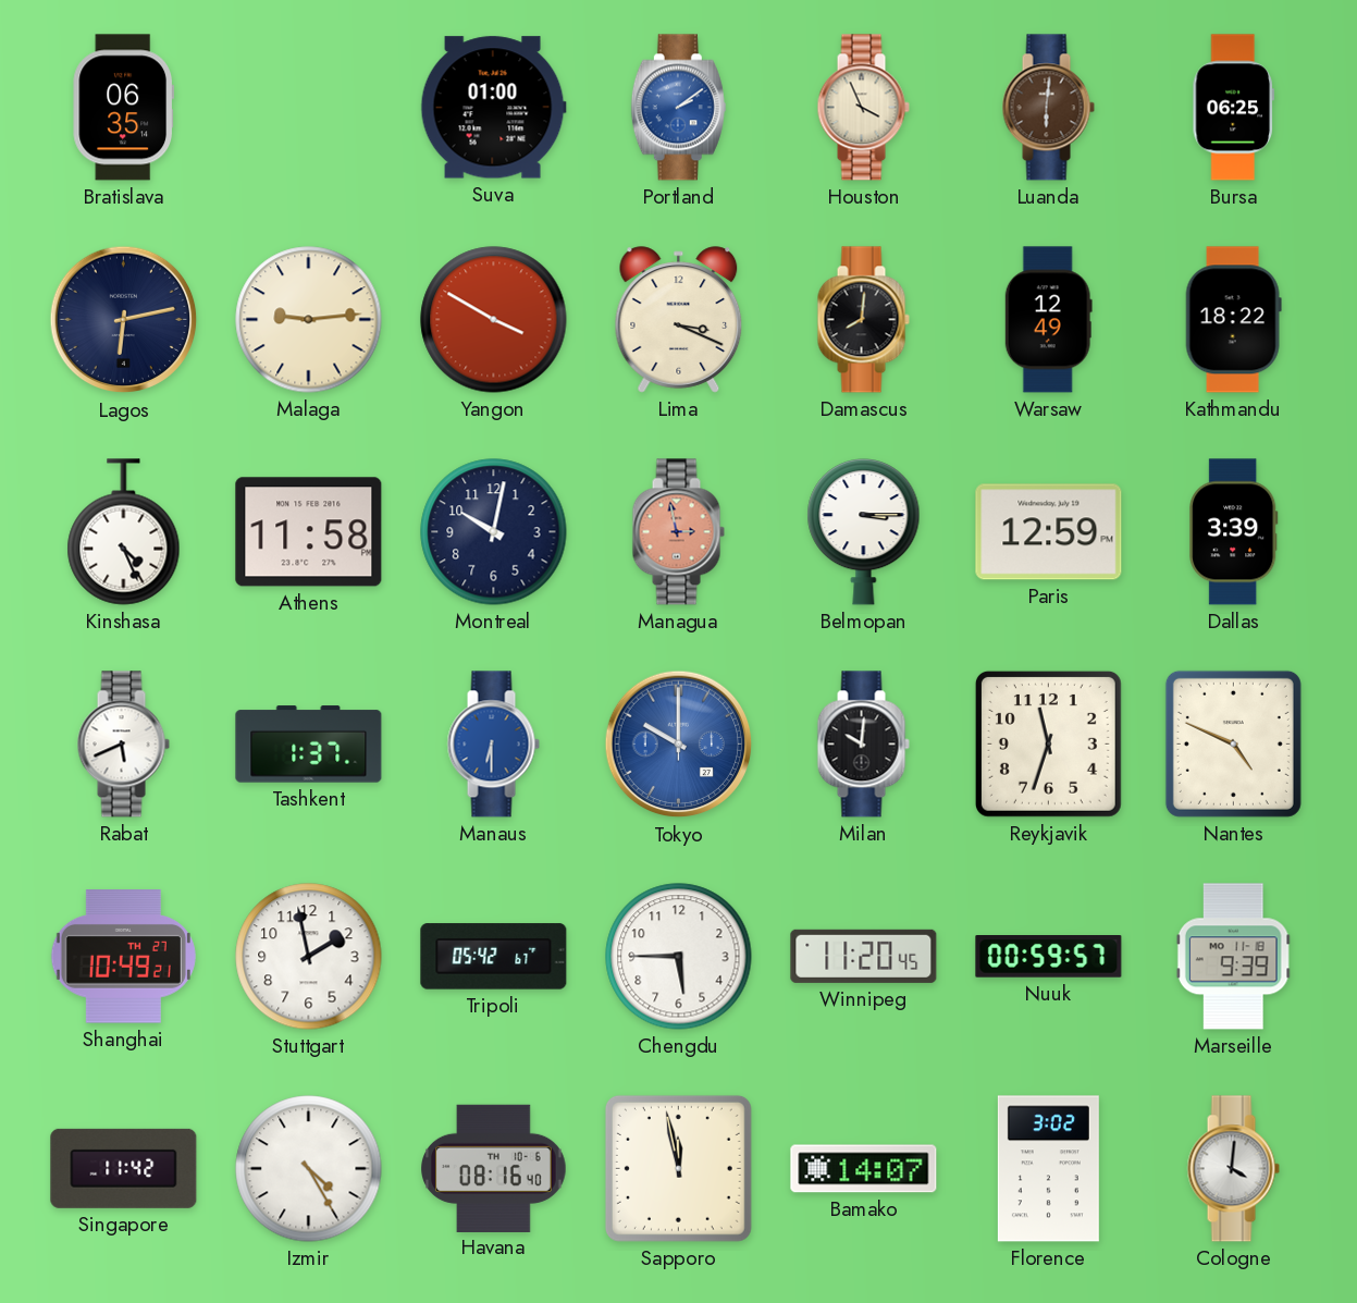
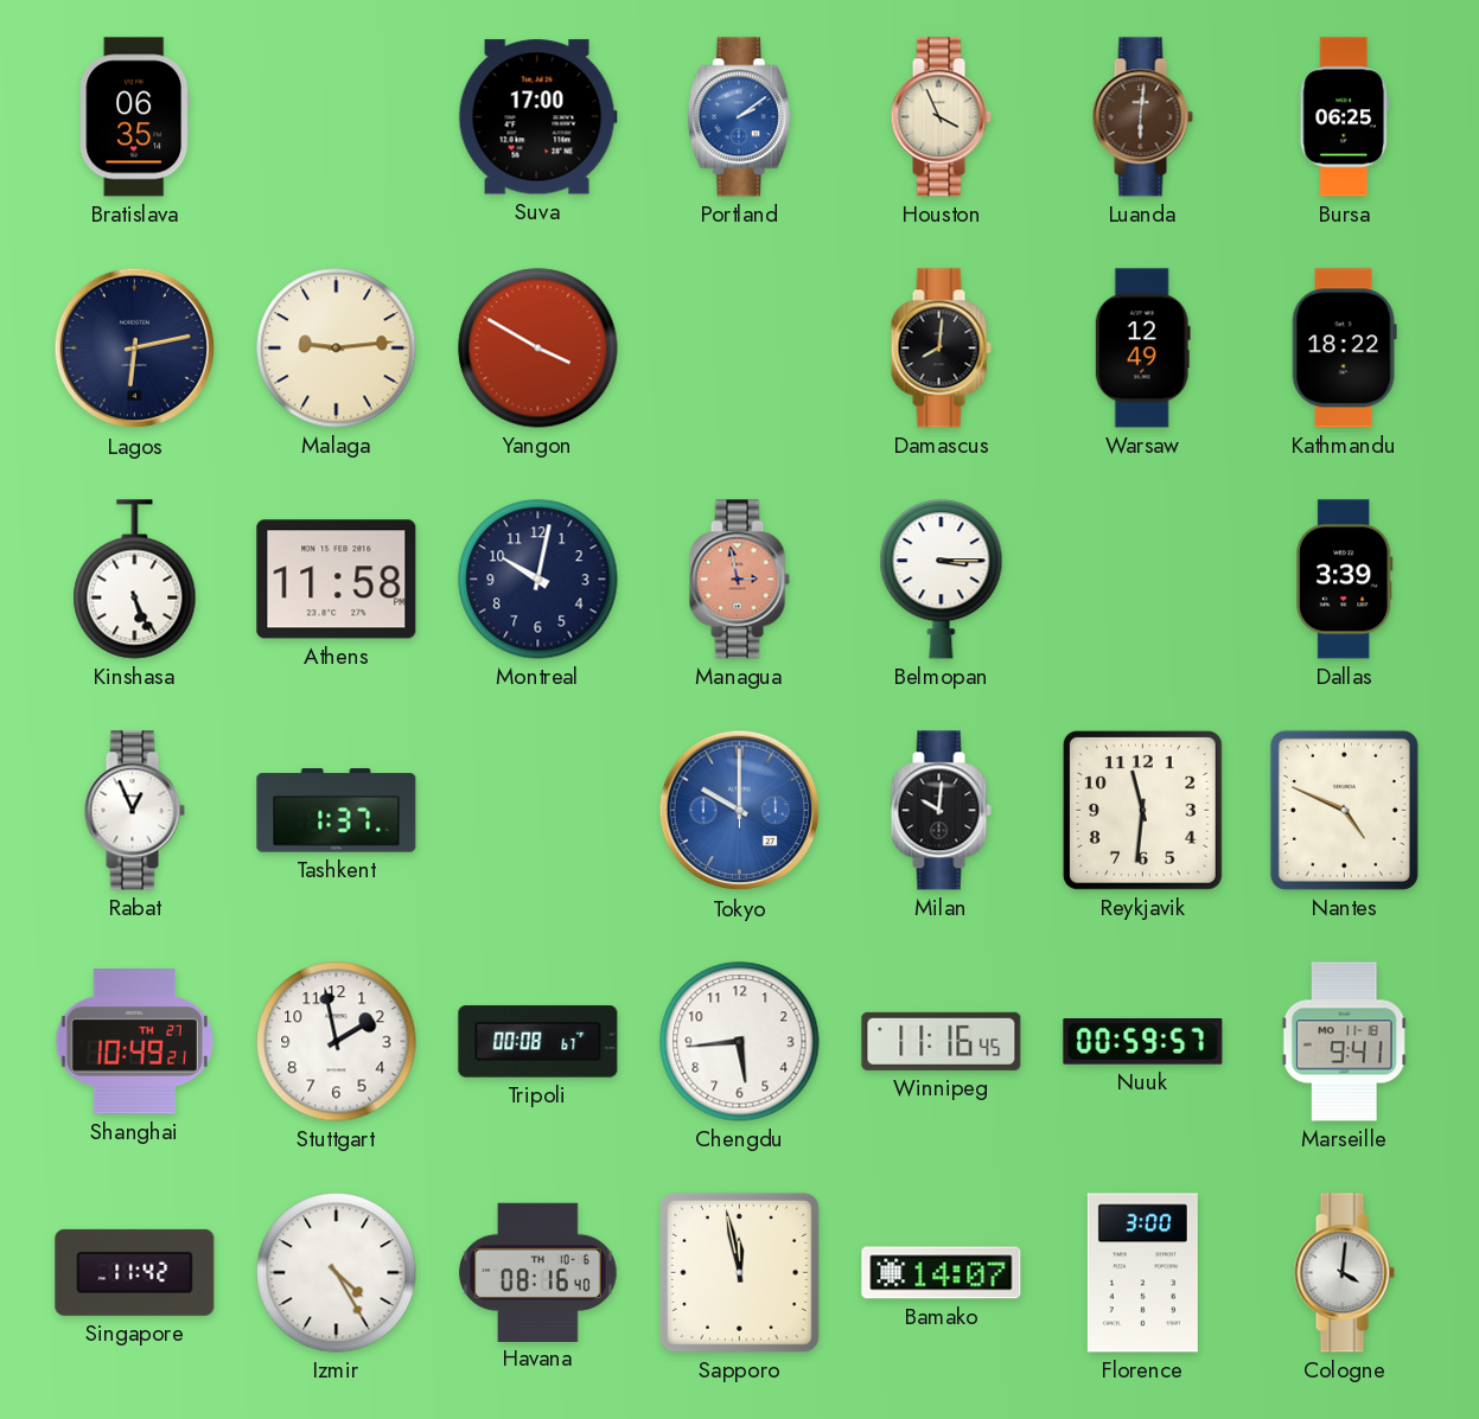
Suva: 01:00 -> 17:00 (537, 117)
Lima: 3:19 -> none (679, 320)
Kinshasa: 4:26 -> 5:26 (135, 580)
Paris: 12:59 -> none (1049, 532)
Rabat: 5:41 -> 12:56 (134, 811)
Manaus: 6:30 -> none (493, 745)
Reykjavik: 11:33 -> 11:31 (1142, 810)
Tripoli: 05:42 -> 00:08 (538, 1042)
Chengdu: 5:45 -> 5:44 (740, 1042)
Winnipeg: 11:20 -> 11:16 (942, 1041)
Marseille: 9:39 -> 9:41 (1344, 1042)
Florence: 3:02 -> 3:00 (1142, 1273)
